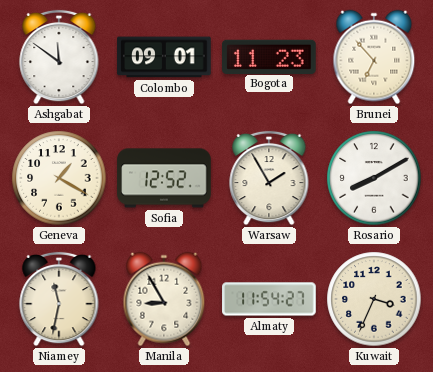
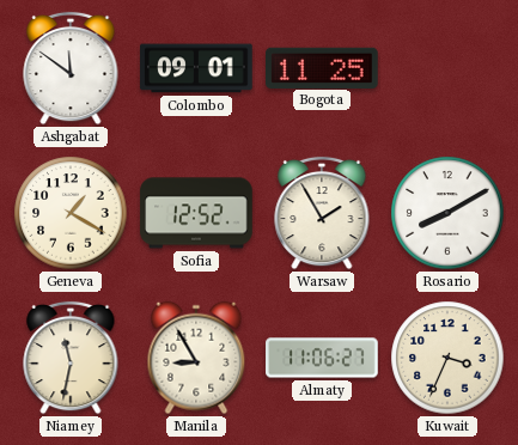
Bogota: 11:23 -> 11:25 (323, 67)
Brunei: 6:53 -> none (374, 57)
Almaty: 11:54 -> 11:06 (322, 358)
